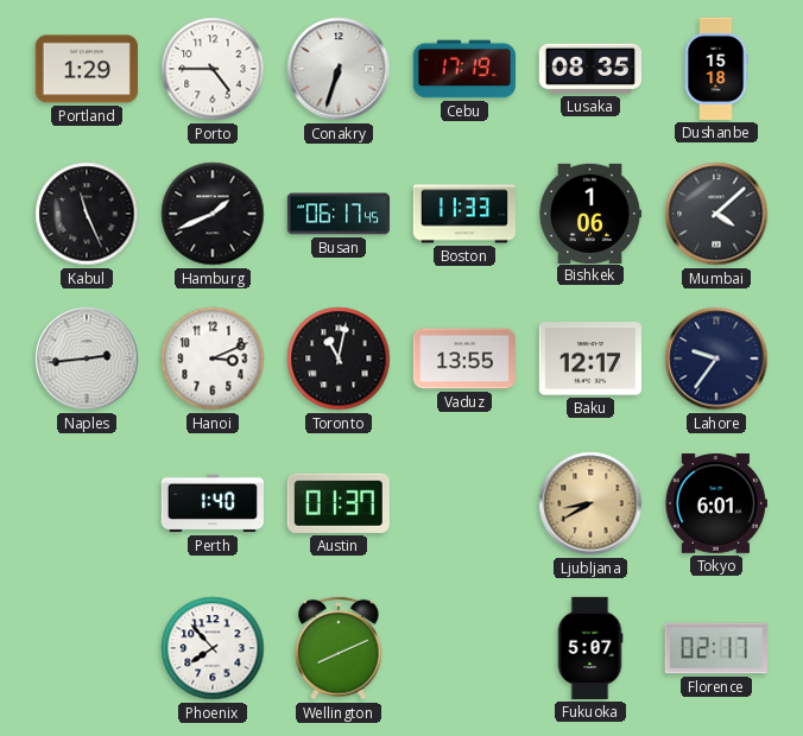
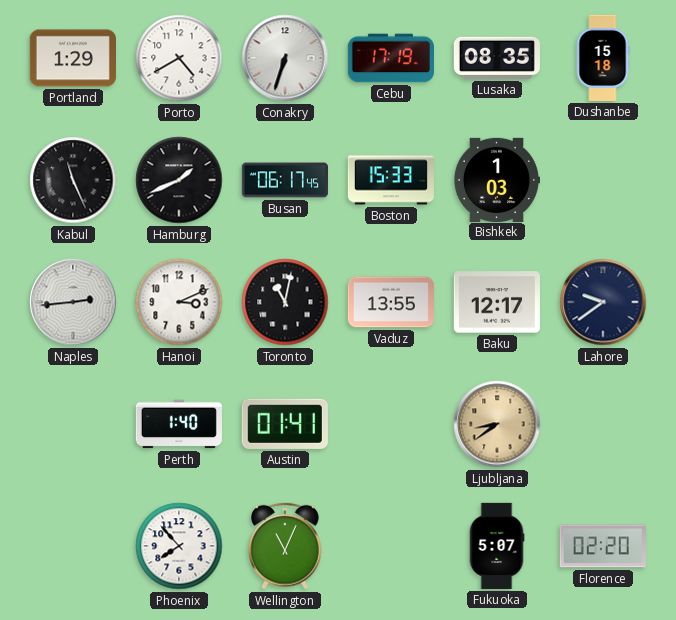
Porto: 4:45 -> 4:40 (179, 58)
Boston: 11:33 -> 15:33 (391, 180)
Bishkek: 1:06 -> 1:03 (496, 179)
Mumbai: 4:08 -> none (716, 214)
Lahore: 9:36 -> 9:39 (603, 302)
Austin: 01:37 -> 01:41 (285, 424)
Ljubljana: 8:40 -> 8:39 (497, 424)
Tokyo: 6:01 -> none (716, 503)
Wellington: 8:11 -> 11:04 (286, 546)
Florence: 02:17 -> 02:20 (603, 546)
